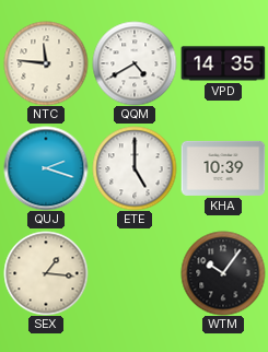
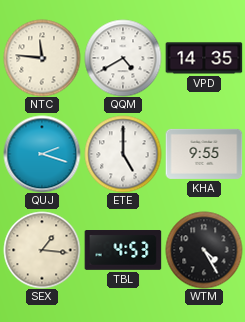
KHA: 10:39 -> 9:55 (204, 154)
TBL: none -> 4:53 (123, 251)
WTM: 10:06 -> 4:25 (204, 250)
